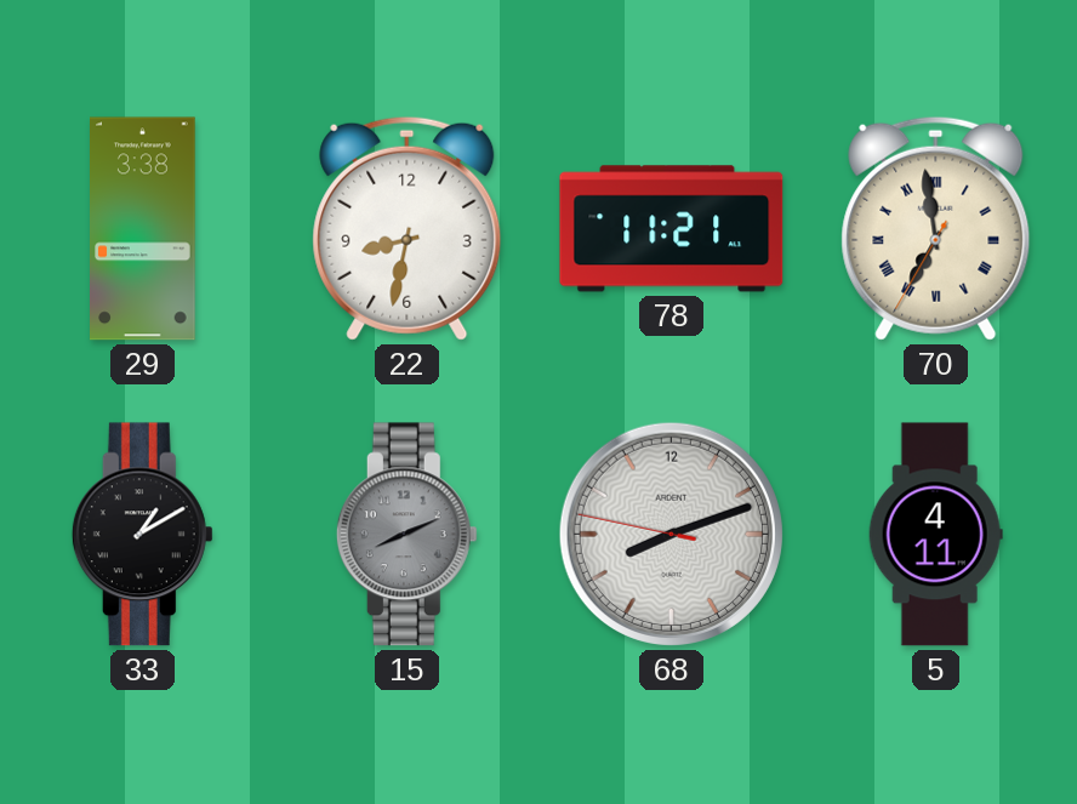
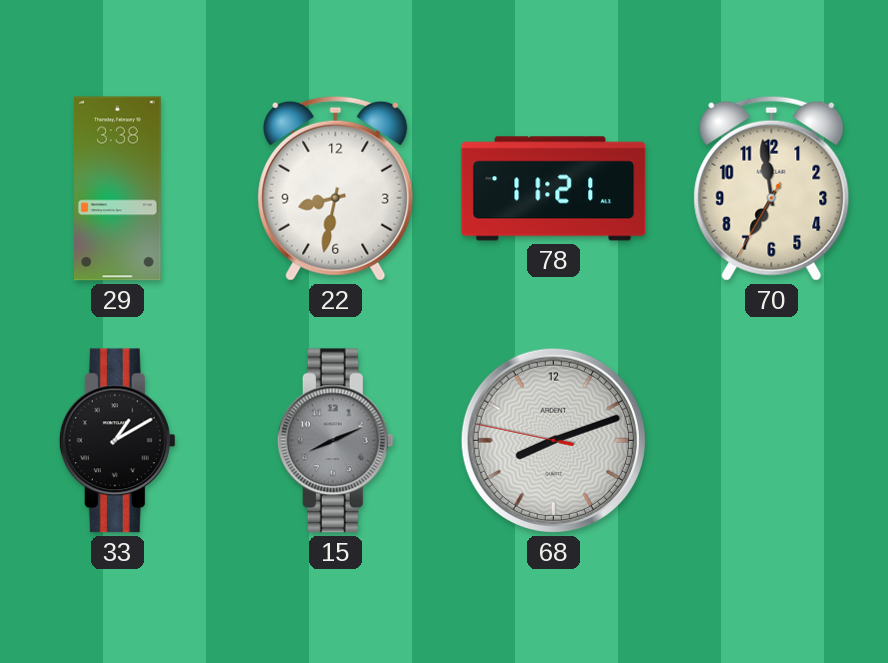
70 numerals: Roman -> Arabic (772, 188)
5: 4:11 -> none (935, 535)
